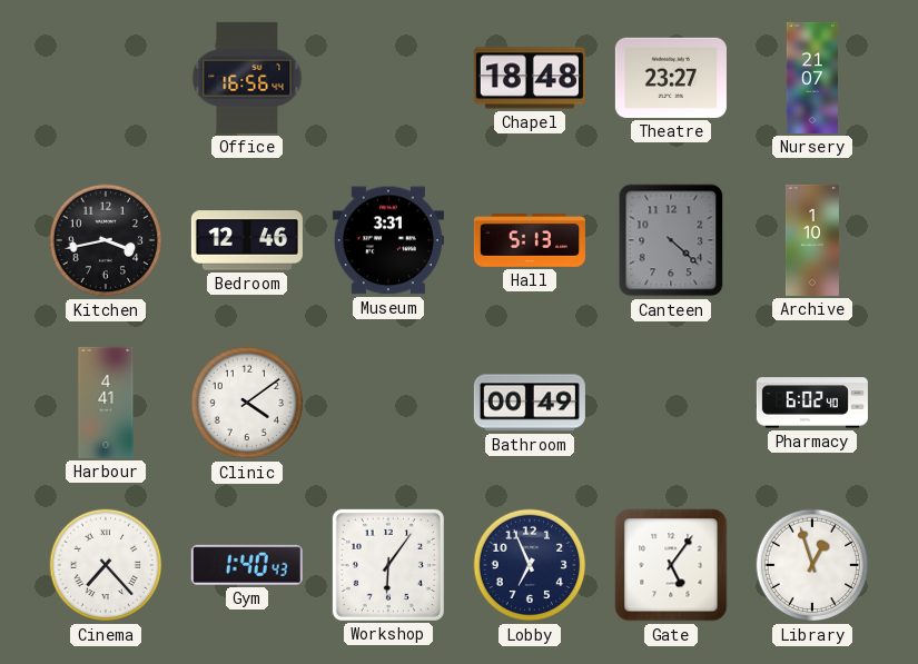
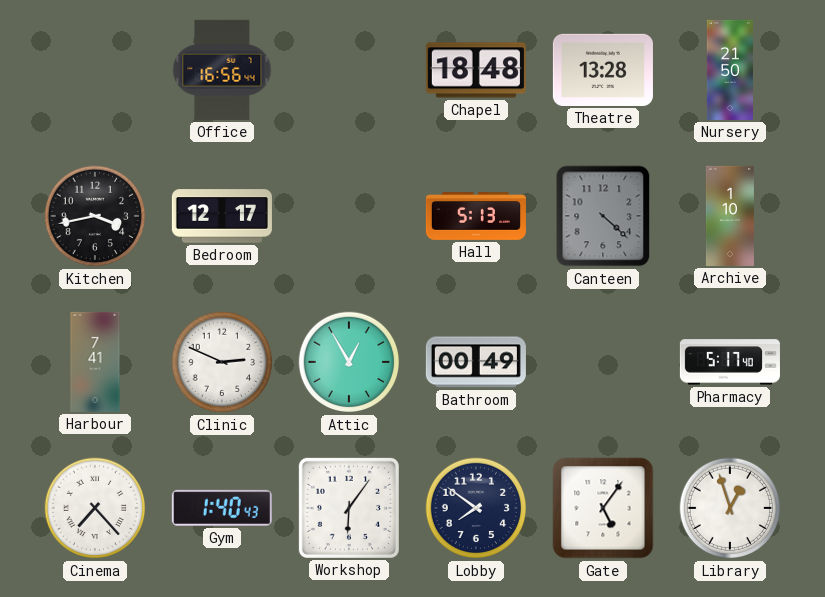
Theatre: 23:27 -> 13:28 (603, 70)
Nursery: 21:07 -> 21:50 (730, 70)
Bedroom: 12:46 -> 12:17 (222, 216)
Museum: 3:31 -> none (388, 240)
Harbour: 4:41 -> 7:41 (95, 362)
Clinic: 4:09 -> 2:49 (222, 362)
Attic: none -> 12:55 (349, 362)
Pharmacy: 6:02 -> 5:17 (730, 362)
Lobby: 6:56 -> 7:51 (476, 508)
